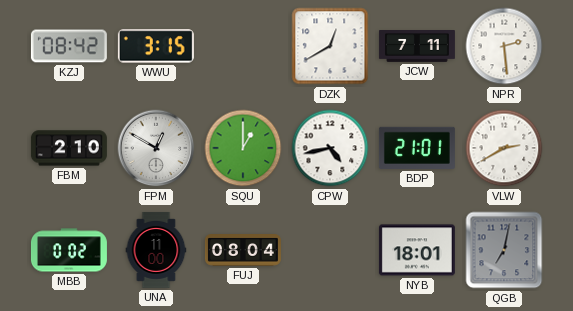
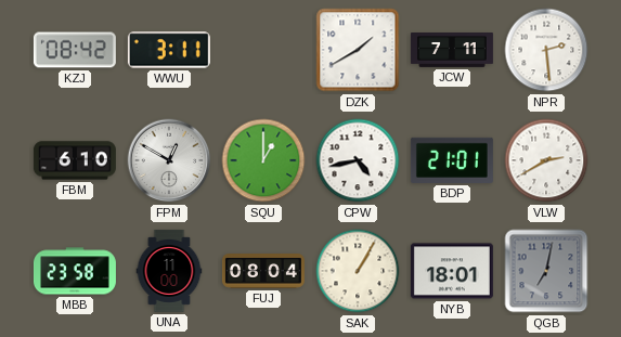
WWU: 3:15 -> 3:11 (169, 50)
DZK: 12:40 -> 1:40 (358, 50)
FBM: 2:10 -> 6:10 (75, 160)
MBB: 0:02 -> 23:58 (75, 271)
SAK: none -> 1:05 (358, 271)
